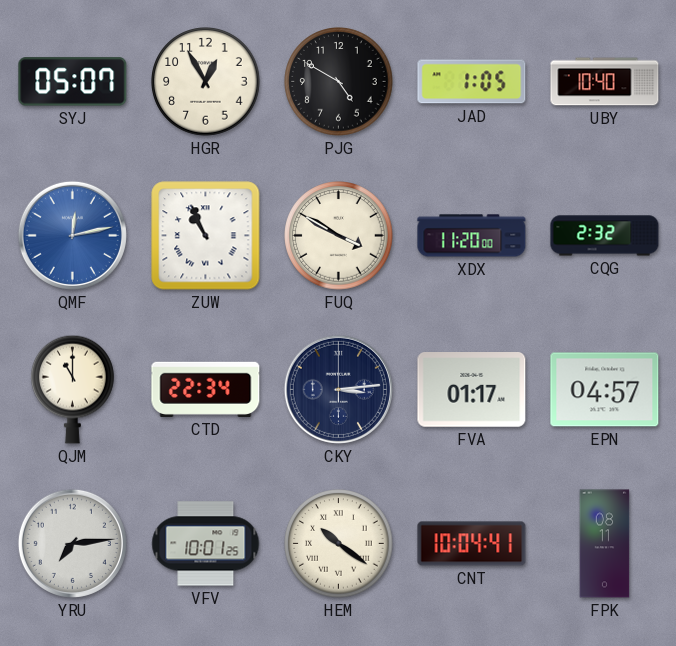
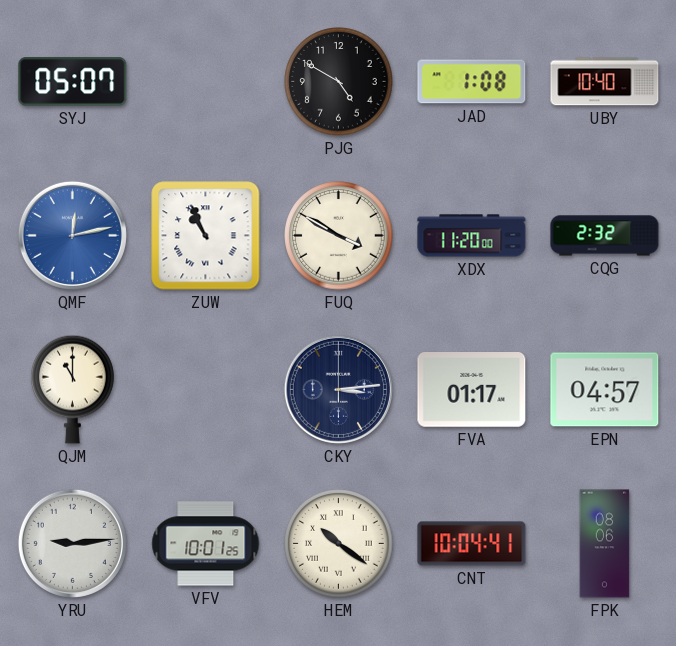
HGR: 12:55 -> none (206, 82)
JAD: 1:05 -> 1:08 (472, 82)
CTD: 22:34 -> none (206, 389)
YRU: 7:14 -> 9:14 (72, 543)
FPK: 08:11 -> 08:06 (605, 544)
